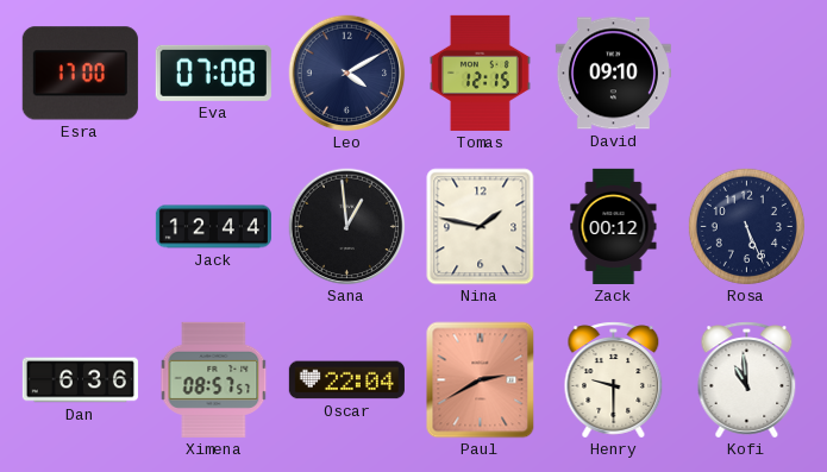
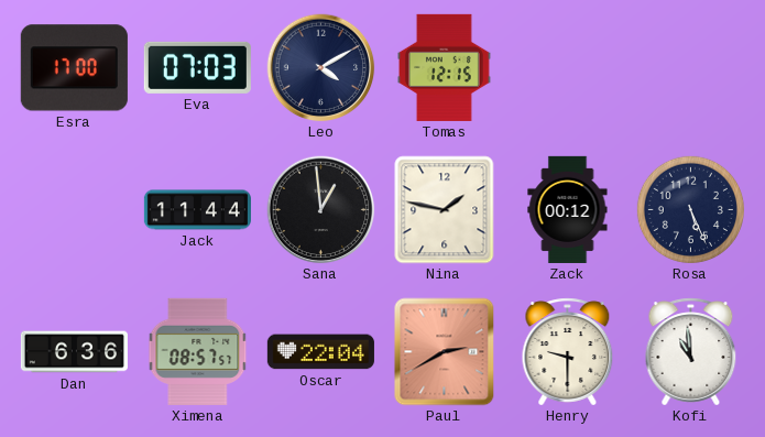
Eva: 07:08 -> 07:03 (197, 67)
David: 09:10 -> none (613, 74)
Jack: 12:44 -> 11:44 (197, 210)
